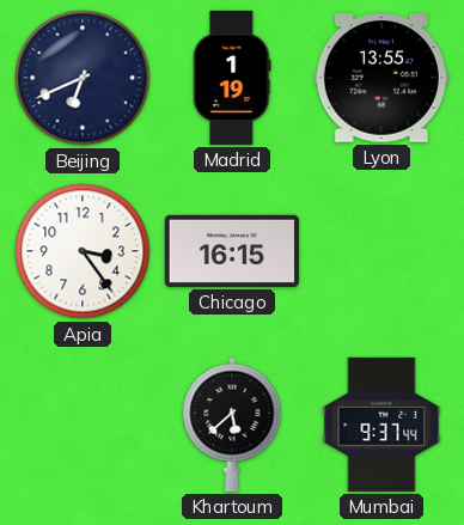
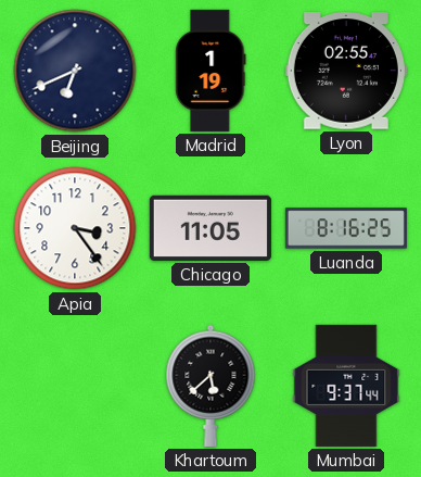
Lyon: 13:55 -> 02:55 (346, 71)
Chicago: 16:15 -> 11:05 (210, 228)
Luanda: none -> 8:16 (346, 228)
